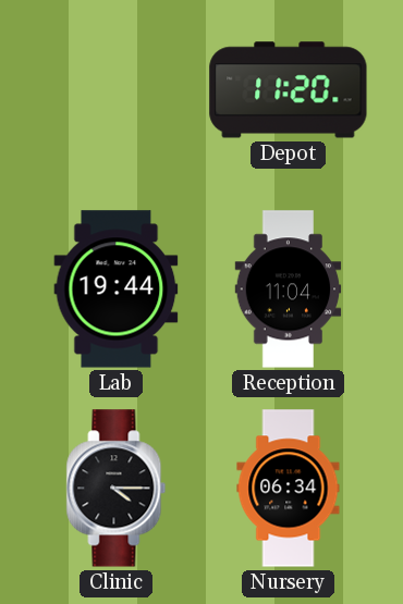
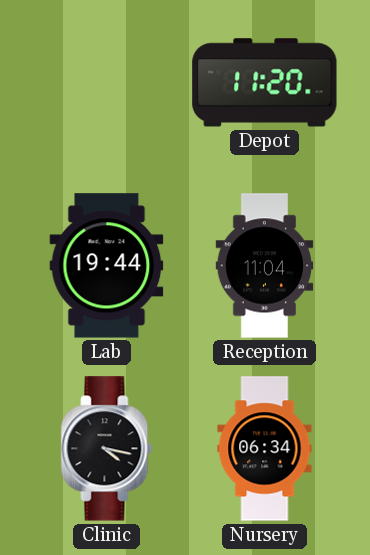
Clinic: 4:15 -> 4:17 (107, 449)
